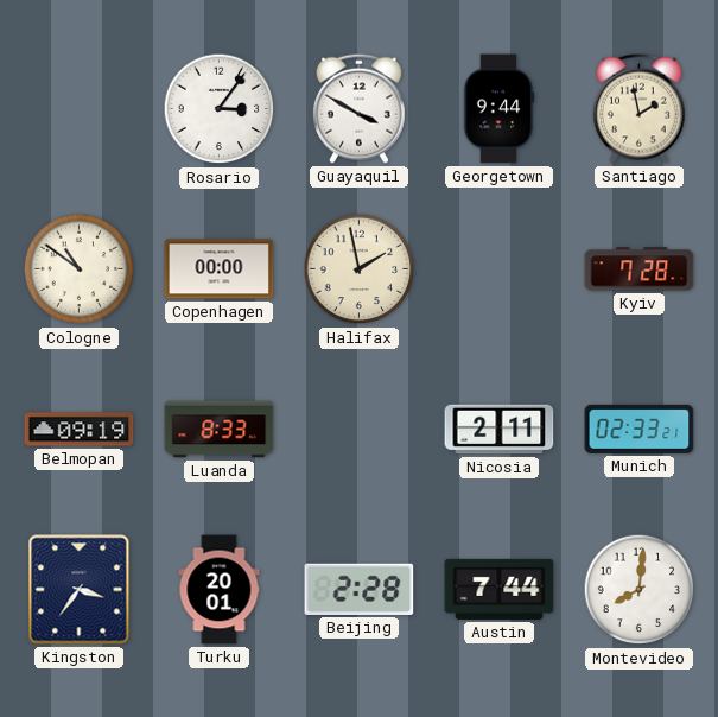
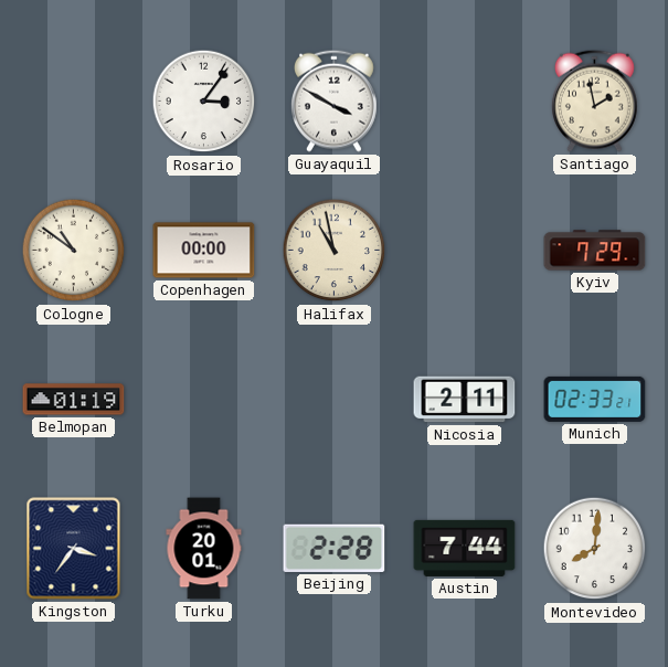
Georgetown: 9:44 -> none (498, 109)
Halifax: 1:58 -> 10:58 (335, 251)
Kyiv: 7:28 -> 7:29 (595, 251)
Belmopan: 09:19 -> 01:19 (74, 400)
Luanda: 8:33 -> none (220, 430)
